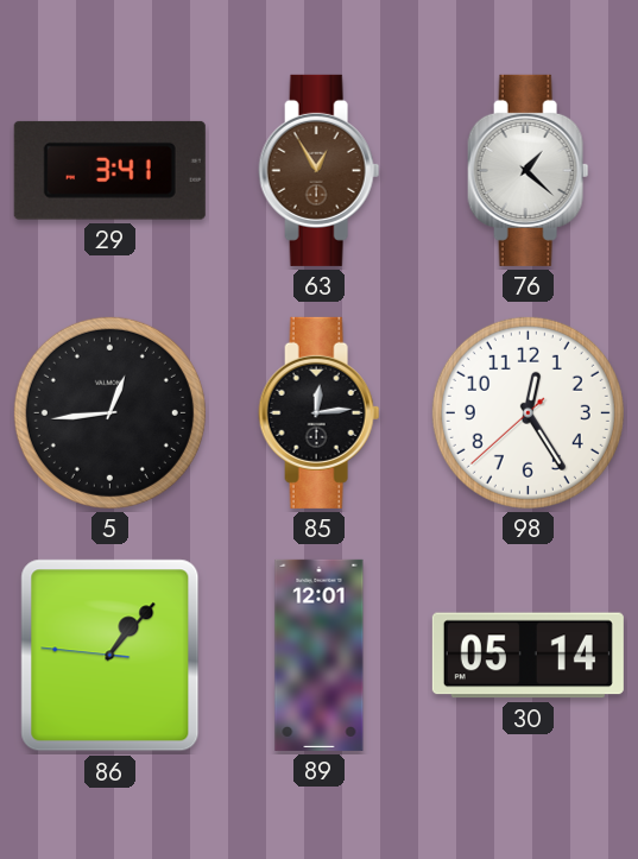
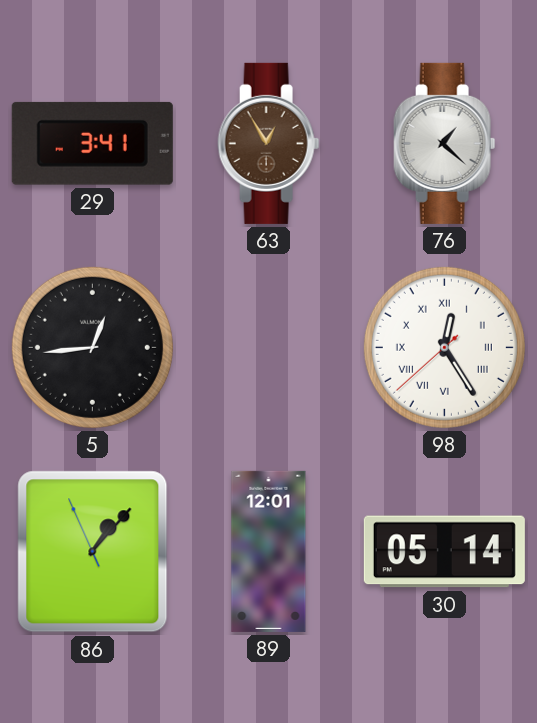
85: 12:14 -> none (320, 412)
98 numerals: Arabic -> Roman (444, 347)
86: 1:06:46 -> 1:06:56 (93, 552)
